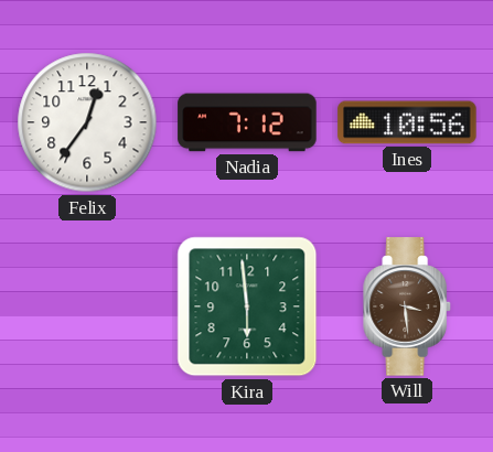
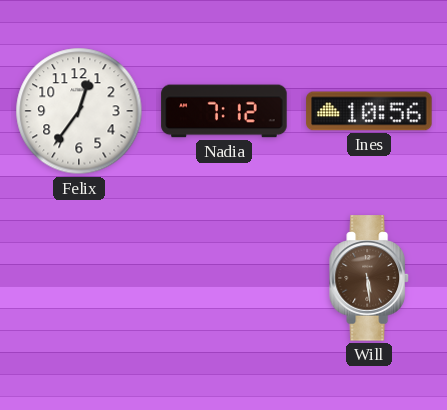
Kira: 5:59 -> none (247, 306)
Will: 3:29 -> 5:29 (370, 278)
